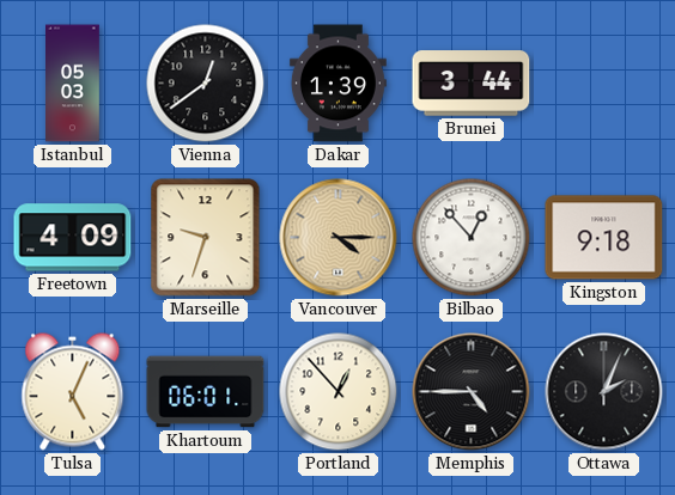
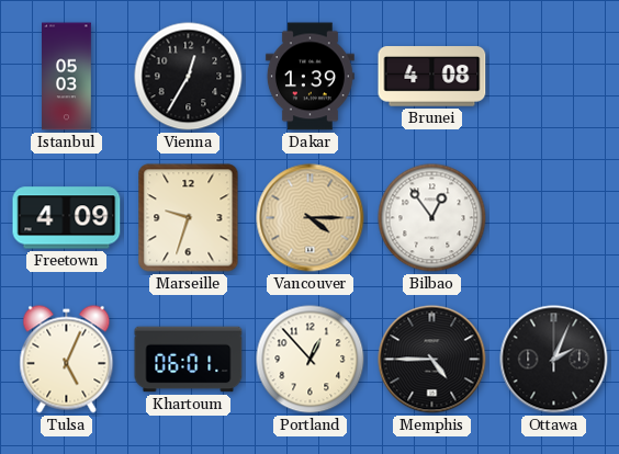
Vienna: 12:39 -> 12:35 (189, 77)
Brunei: 3:44 -> 4:08 (432, 77)
Bilbao: 12:53 -> 12:54 (432, 218)
Kingston: 9:18 -> none (604, 238)
